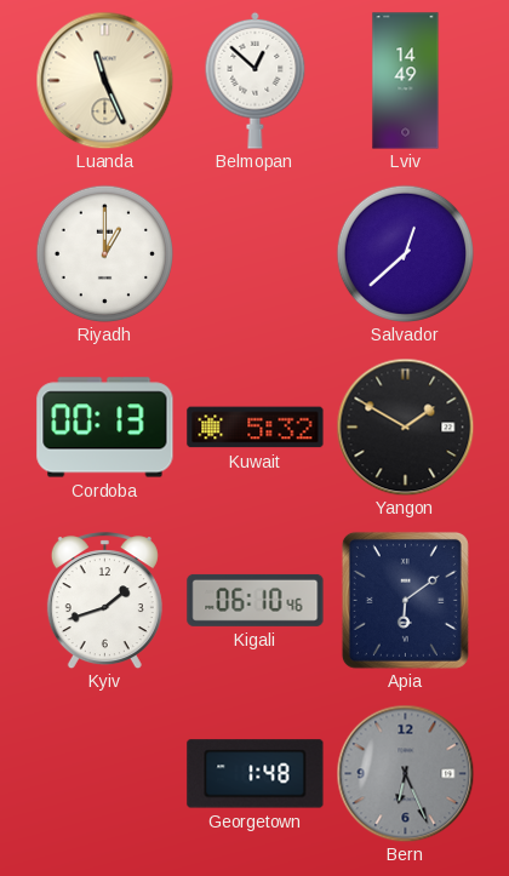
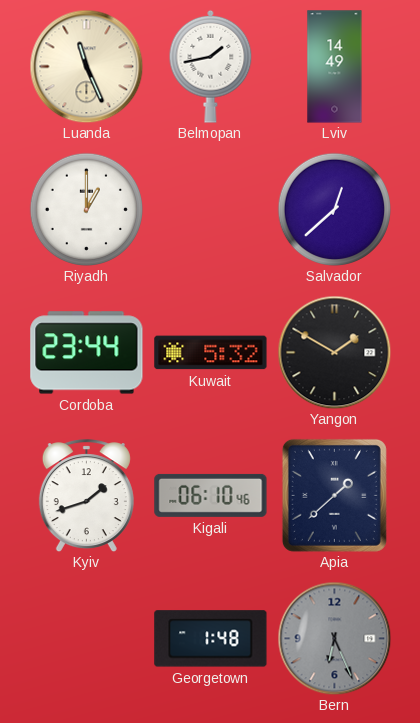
Belmopan: 12:52 -> 1:43 (211, 66)
Cordoba: 00:13 -> 23:44 (87, 353)
Apia: 6:09 -> 1:38 (334, 495)
